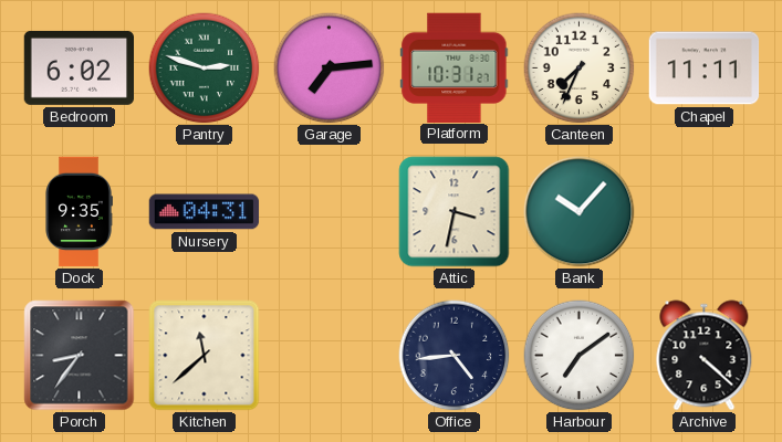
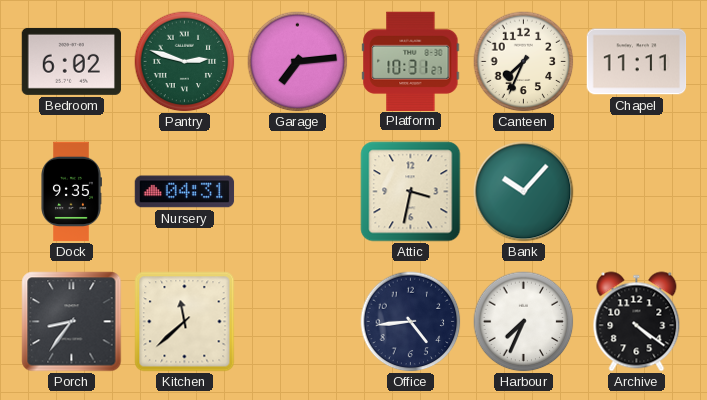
Harbour: 7:09 -> 7:34 (524, 322)
Archive: 4:22 -> 4:21 (637, 322)
